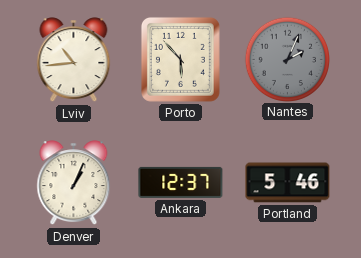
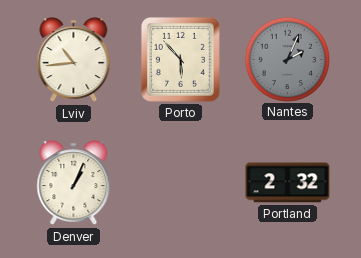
Ankara: 12:37 -> none (181, 182)
Portland: 5:46 -> 2:32 (288, 183)
